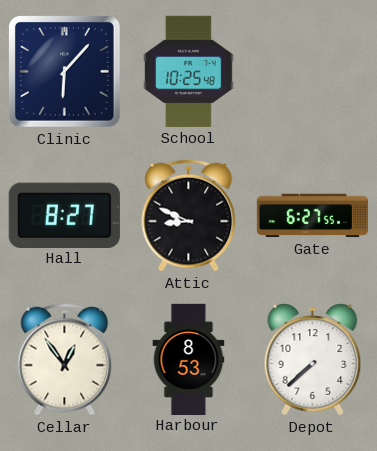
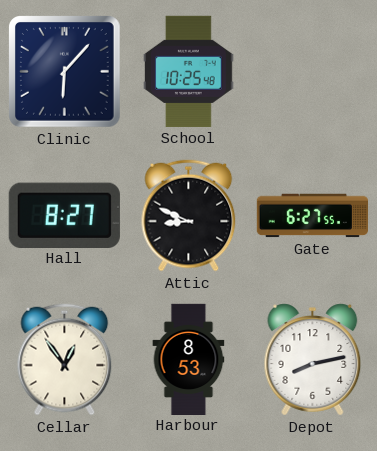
Depot: 7:38 -> 8:13 (313, 360)
